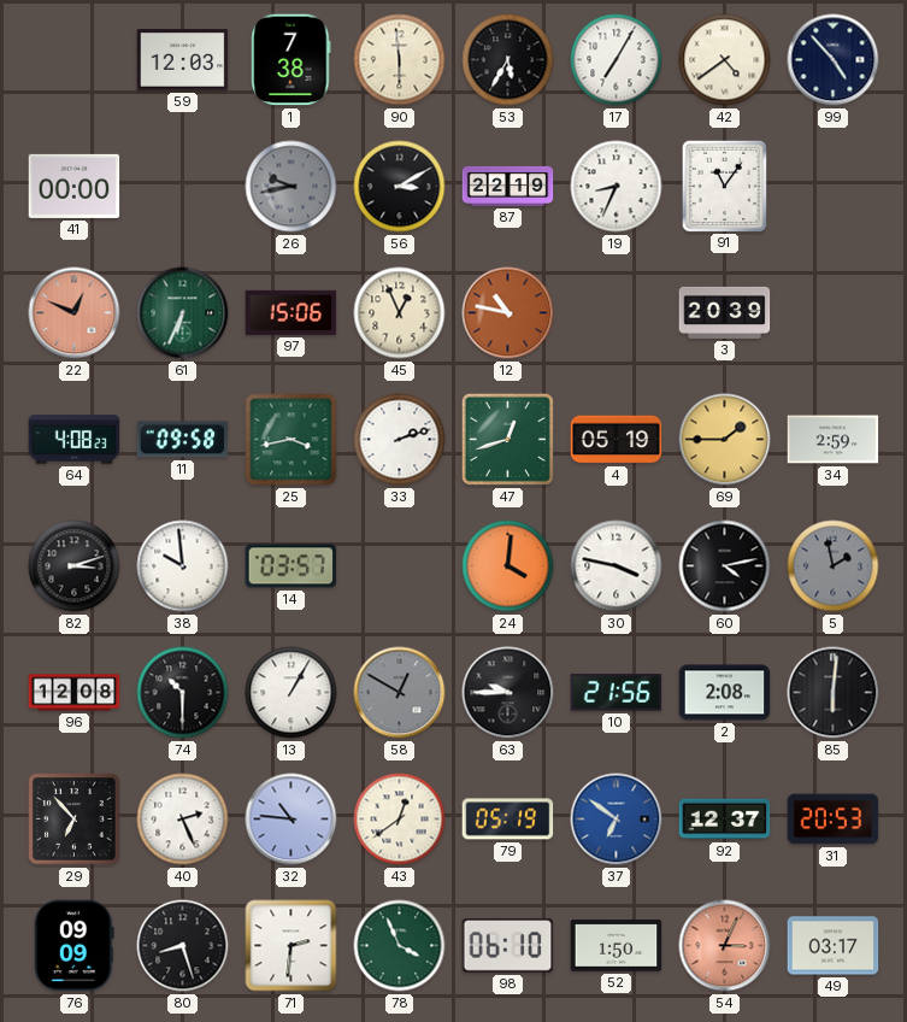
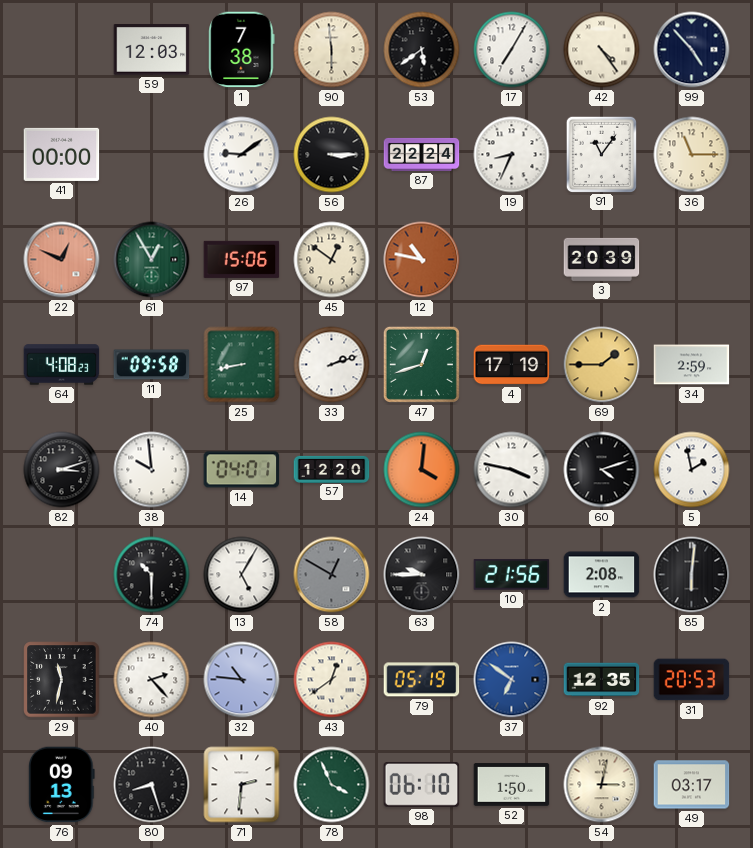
53: 5:35 -> 5:39 (422, 50)
42: 4:39 -> 4:24 (602, 50)
26: 9:43 -> 9:09 (242, 155)
26 dial: grey -> white (242, 155)
56: 3:10 -> 3:15 (332, 155)
87: 22:19 -> 22:24 (422, 154)
36: none -> 11:15 (692, 155)
61: 6:34 -> 12:55 (152, 260)
45: 12:56 -> 12:51 (332, 260)
25: 3:43 -> 8:43 (242, 365)
4: 05:19 -> 17:19 (512, 365)
14: 03:57 -> 04:01 (242, 470)
57: none -> 12:20 (332, 469)
60: 4:13 -> 4:12 (602, 470)
5 dial: grey -> white (692, 470)
96: 12:08 -> none (75, 693)
13: 1:05 -> 5:05 (242, 575)
29: 6:53 -> 11:32 (62, 680)
40: 2:26 -> 2:23 (152, 680)
92: 12:37 -> 12:35 (602, 680)
76: 09:09 -> 09:13 (62, 785)
54: 3:04 -> 3:02 (602, 785)
54 dial: salmon -> cream (602, 785)
